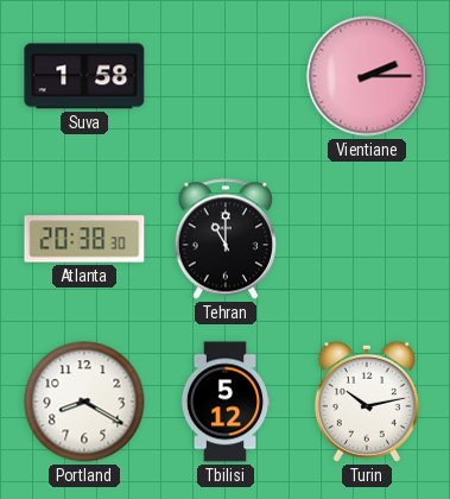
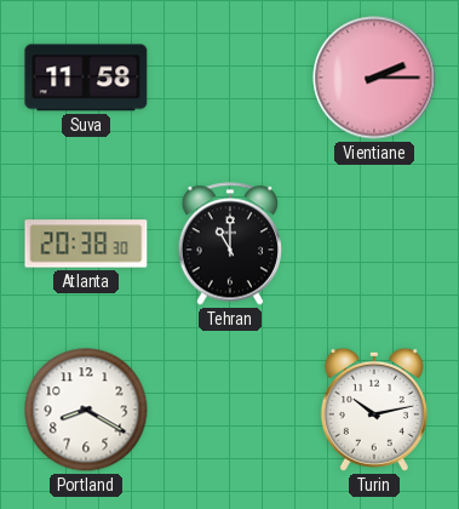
Suva: 1:58 -> 11:58 (86, 78)
Tbilisi: 5:12 -> none (226, 402)
